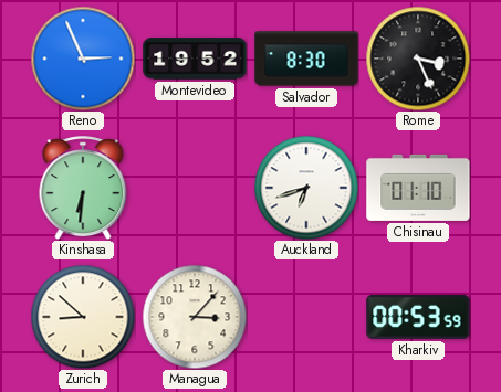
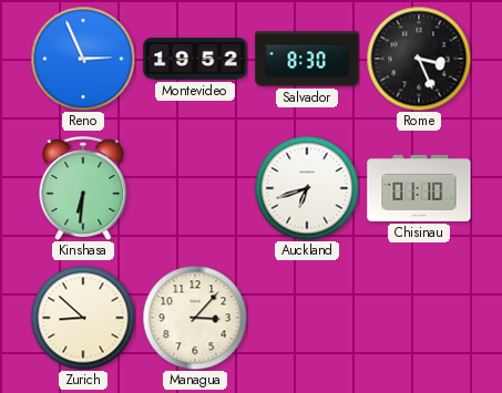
Kharkiv: 00:53 -> none (418, 317)
